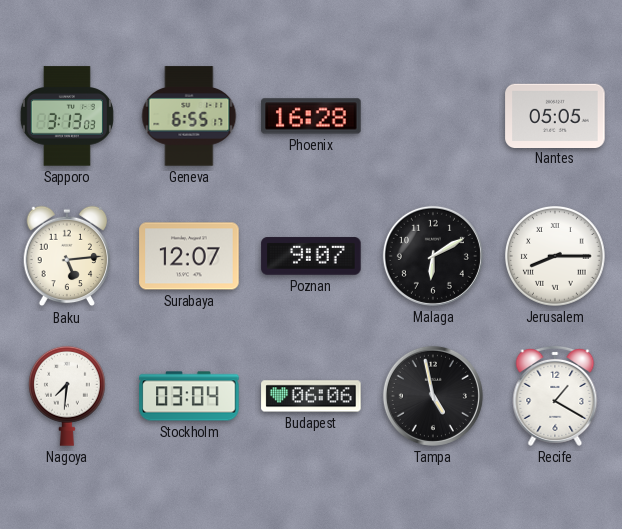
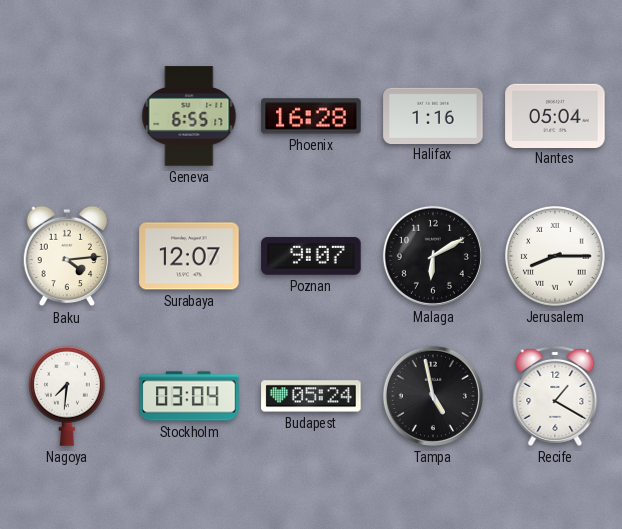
Sapporo: 3:13 -> none (67, 116)
Halifax: none -> 1:16 (433, 115)
Nantes: 05:05 -> 05:04 (555, 115)
Baku: 5:14 -> 4:14 (67, 256)
Budapest: 06:06 -> 05:24 (311, 396)
